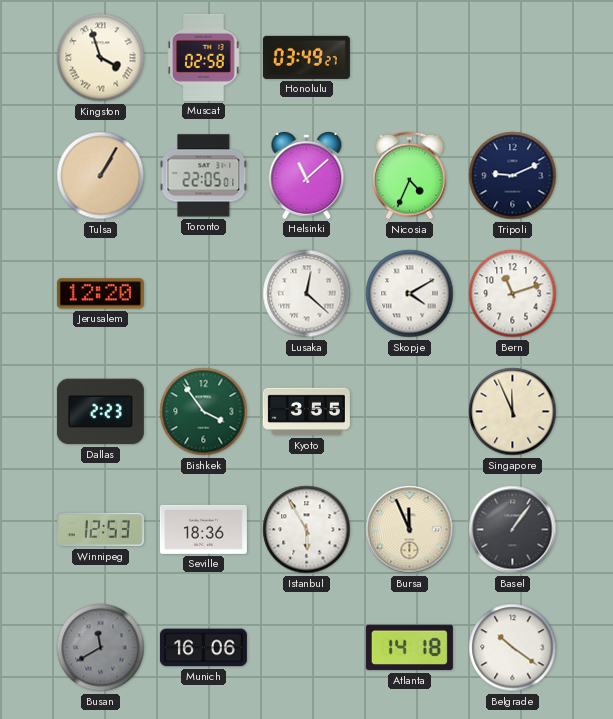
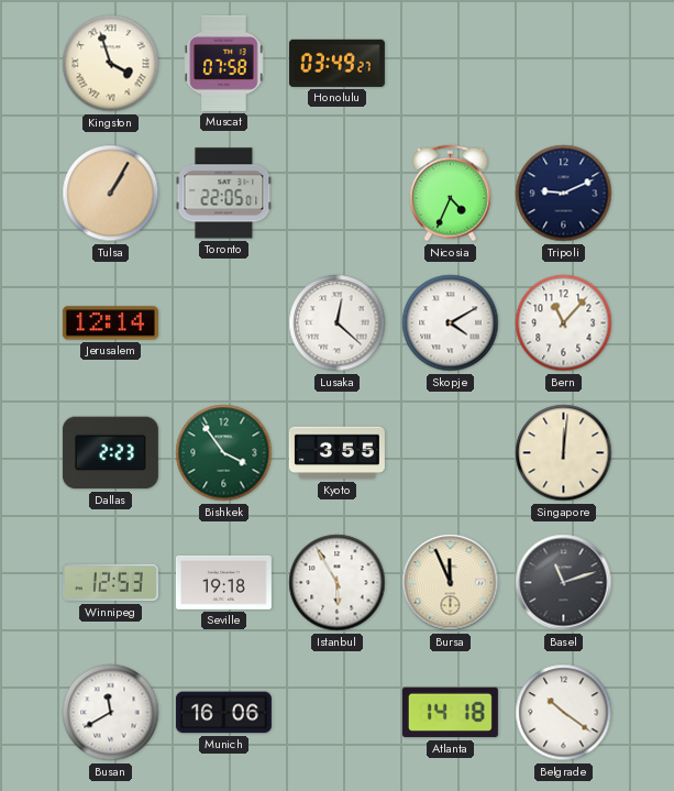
Muscat: 02:58 -> 07:58 (224, 63)
Helsinki: 11:08 -> none (307, 176)
Jerusalem: 12:20 -> 12:14 (110, 323)
Bern: 11:12 -> 11:07 (564, 323)
Singapore: 11:56 -> 12:01 (564, 453)
Seville: 18:36 -> 19:18 (223, 582)
Basel: 1:06 -> 11:12 (564, 583)
Busan dial: grey -> white (111, 713)
